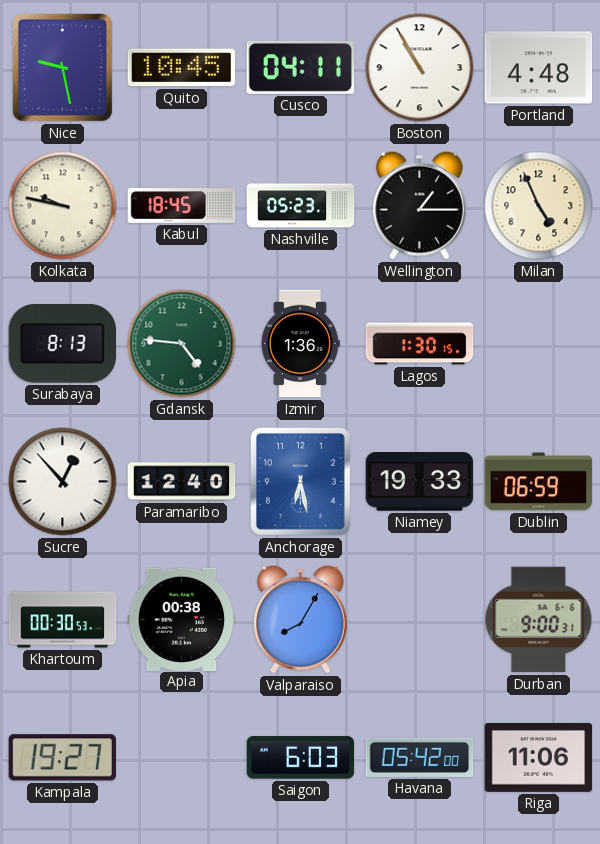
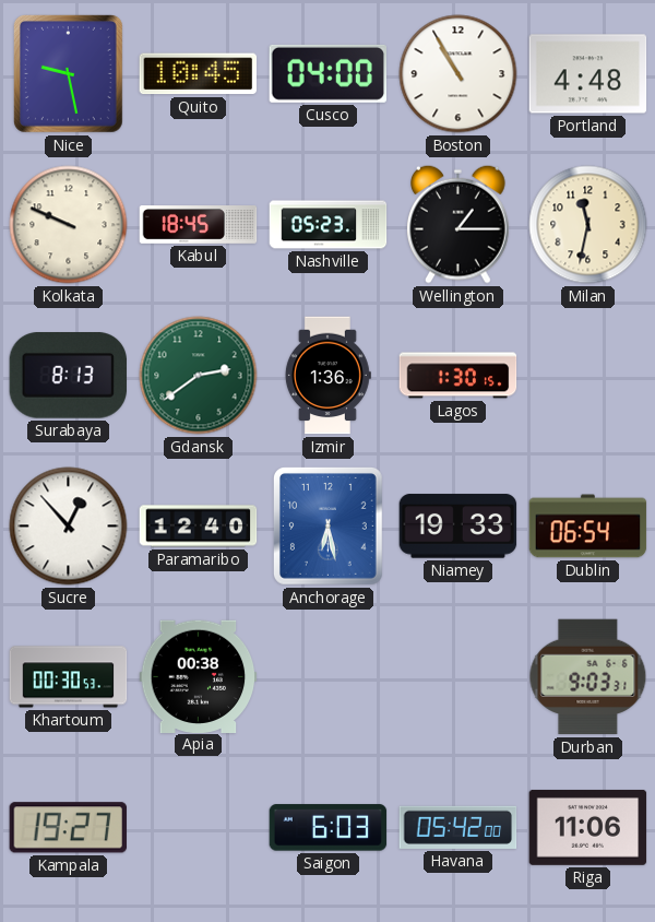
Cusco: 04:11 -> 04:00 (329, 73)
Kolkata: 9:47 -> 9:49 (69, 225)
Milan: 4:56 -> 11:32 (588, 225)
Gdansk: 4:46 -> 2:39 (199, 376)
Dublin: 06:59 -> 06:54 (588, 527)
Valparaiso: 8:05 -> none (301, 619)
Durban: 9:00 -> 9:03 (588, 677)
